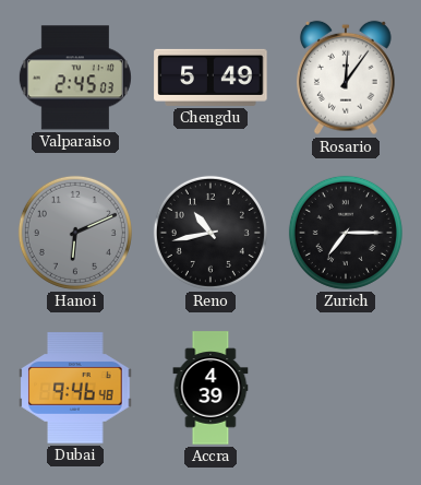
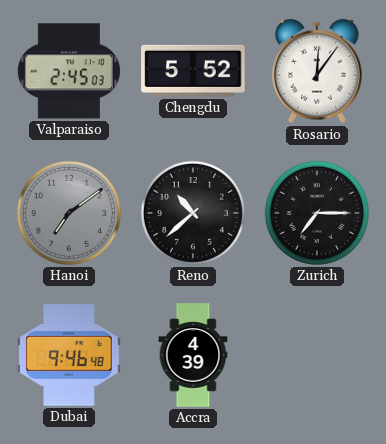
Chengdu: 5:49 -> 5:52 (193, 71)
Hanoi: 6:11 -> 7:09 (69, 213)
Reno: 10:43 -> 10:38 (193, 213)
